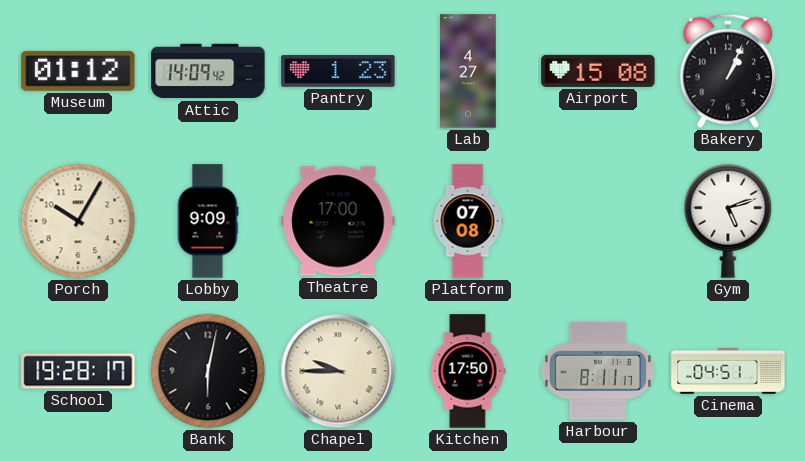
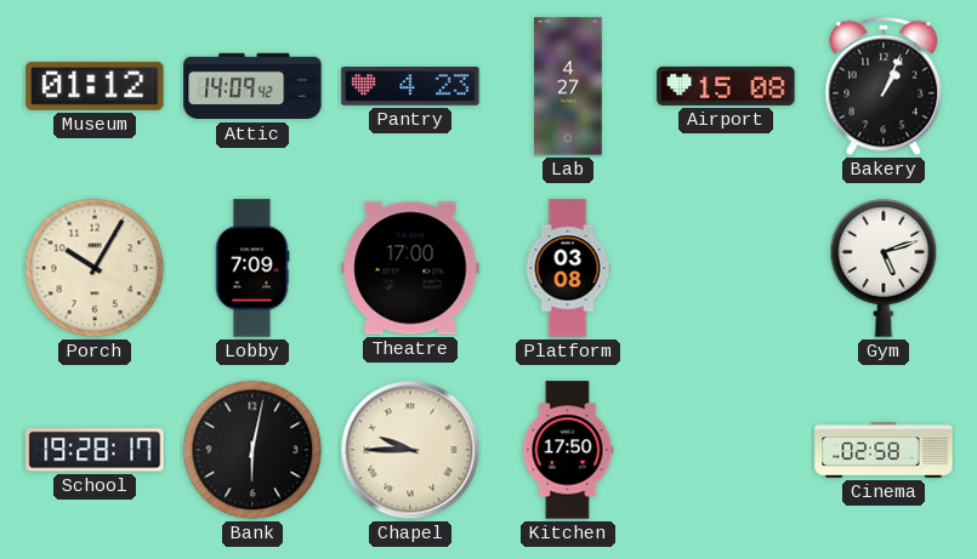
Pantry: 1:23 -> 4:23 (410, 87)
Lobby: 9:09 -> 7:09 (252, 268)
Platform: 07:08 -> 03:08 (568, 268)
Harbour: 8:11 -> none (598, 371)
Cinema: 04:51 -> 02:58 (884, 451)
